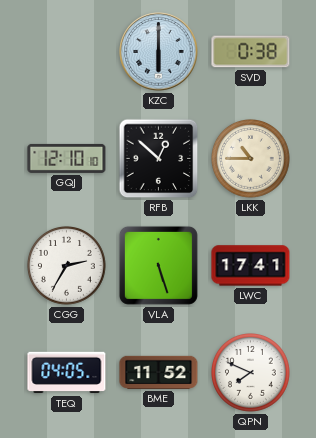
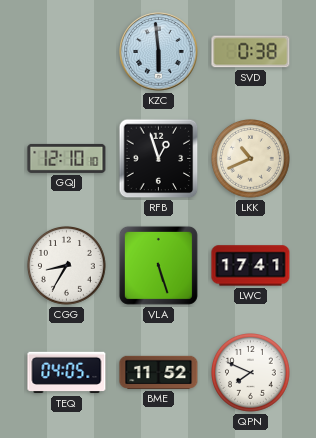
KZC: 6:00 -> 5:59 (159, 52)
RFB: 12:52 -> 12:57 (159, 159)
LKK: 10:45 -> 10:41 (251, 159)
CGG: 2:35 -> 8:35 (67, 266)
